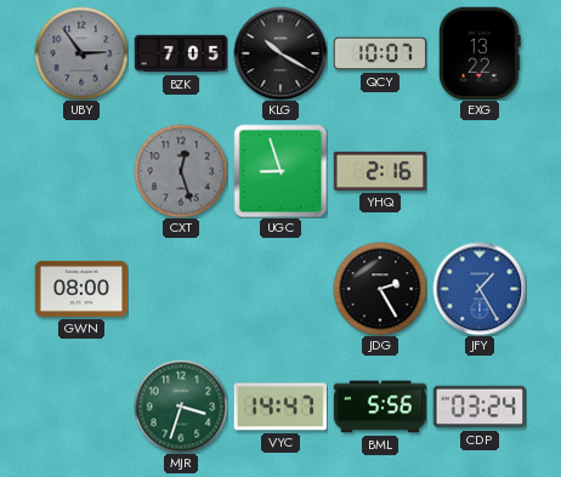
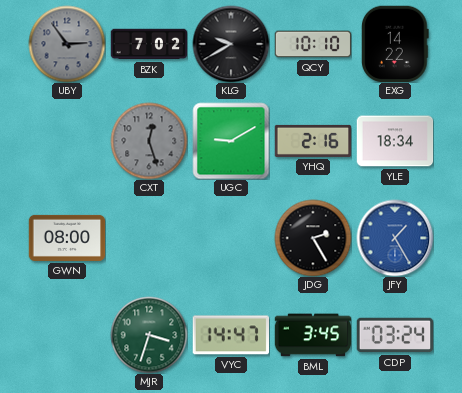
BZK: 7:05 -> 7:02 (149, 44)
KLG: 10:20 -> 9:40 (231, 44)
QCY: 10:07 -> 10:10 (313, 44)
EXG: 13:22 -> 14:22 (395, 44)
UGC: 8:57 -> 9:10 (231, 141)
YLE: none -> 18:34 (395, 141)
BML: 5:56 -> 3:45 (313, 335)
